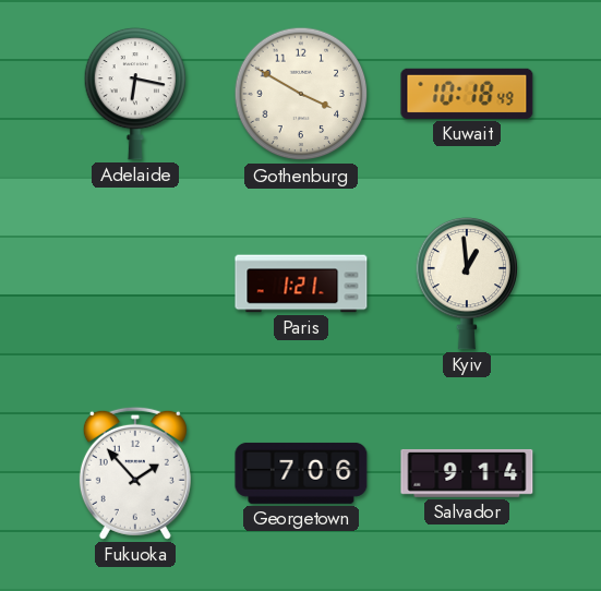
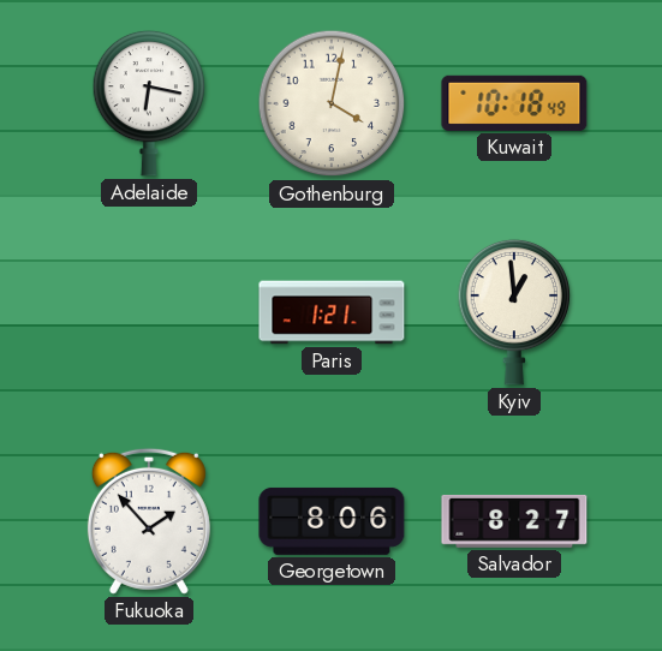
Gothenburg: 3:50 -> 4:02 (332, 103)
Georgetown: 7:06 -> 8:06 (332, 521)
Salvador: 9:14 -> 8:27 (514, 521)
